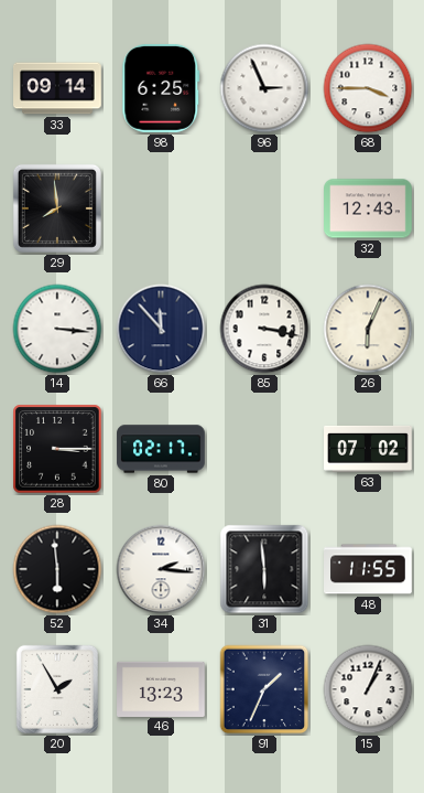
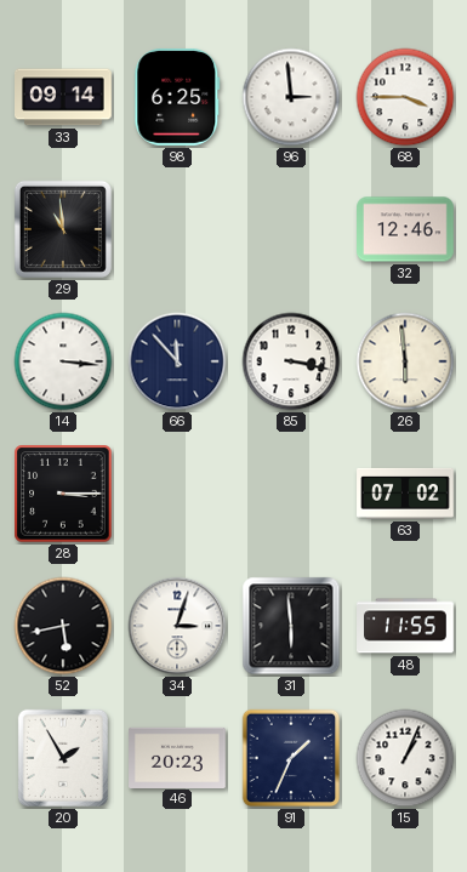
96: 2:56 -> 2:59 (291, 97)
29: 7:59 -> 10:59 (63, 229)
32: 12:43 -> 12:46 (406, 229)
26: 6:04 -> 5:59 (405, 361)
80: 02:17 -> none (161, 449)
52: 5:59 -> 5:43 (63, 626)
34: 2:16 -> 3:03 (177, 626)
46: 13:23 -> 20:23 (177, 757)
